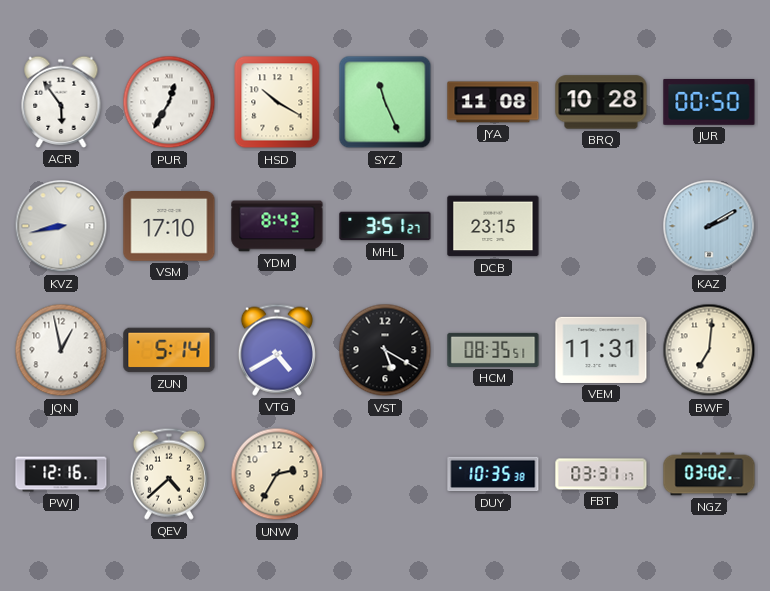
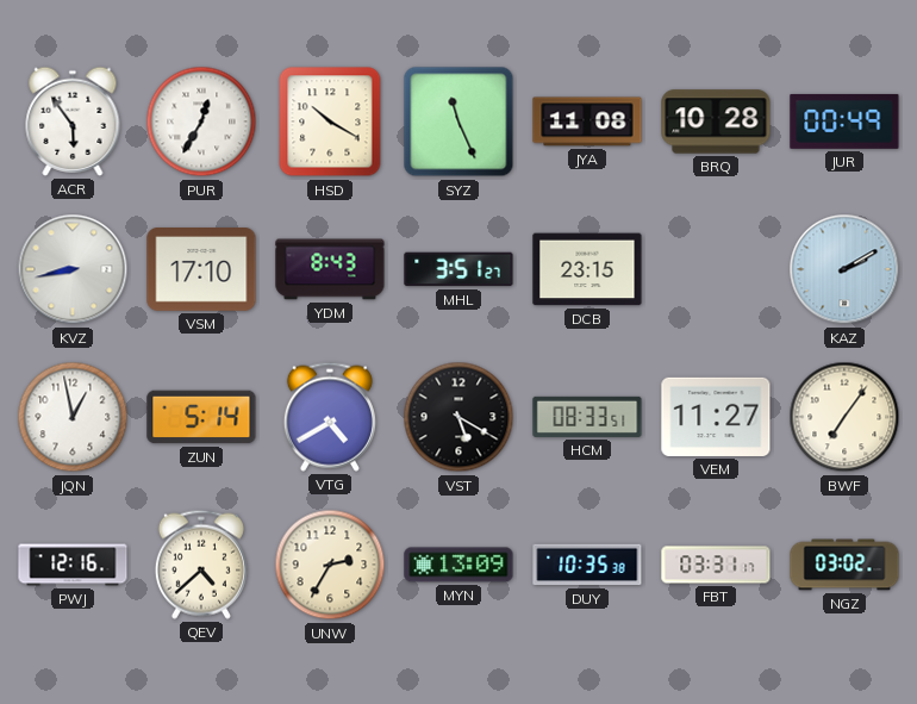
JUR: 00:50 -> 00:49 (844, 122)
HCM: 08:35 -> 08:33 (587, 417)
VEM: 11:31 -> 11:27 (716, 417)
BWF: 7:01 -> 7:06 (844, 417)
MYN: none -> 13:09 (458, 565)
